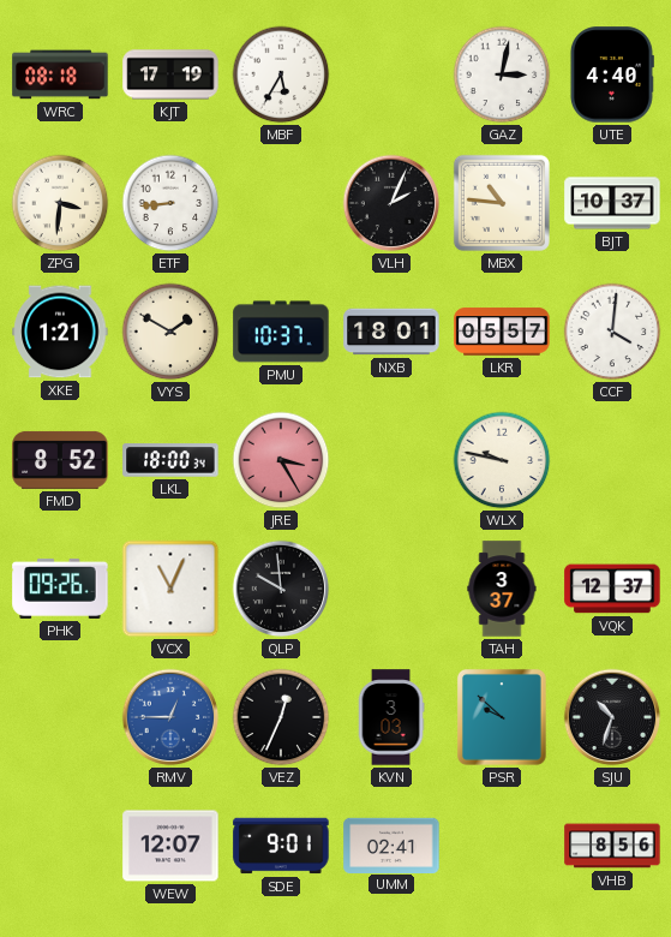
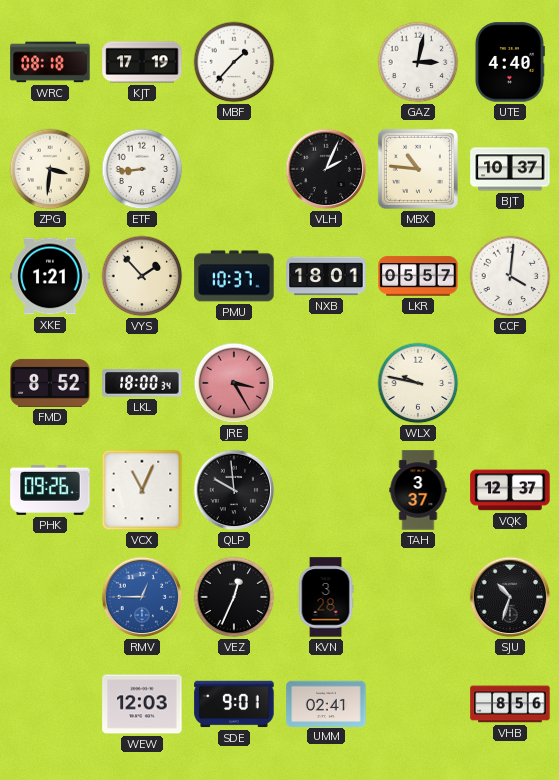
MBF: 5:35 -> 1:37 (234, 62)
VYS: 1:50 -> 1:53 (142, 276)
KVN: 3:03 -> 3:28 (326, 597)
PSR: 9:52 -> none (502, 717)
WEW: 12:07 -> 12:03 (142, 704)
